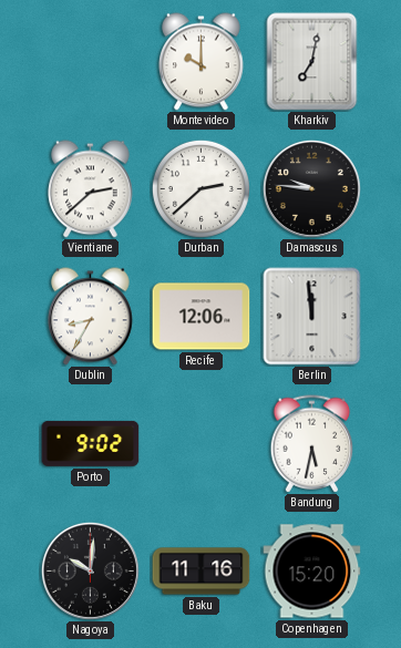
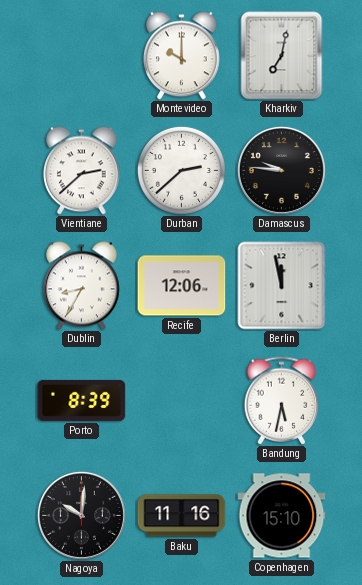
Berlin: 11:59 -> 11:58 (282, 286)
Porto: 9:02 -> 8:39 (82, 400)
Copenhagen: 15:20 -> 15:10 (282, 516)
